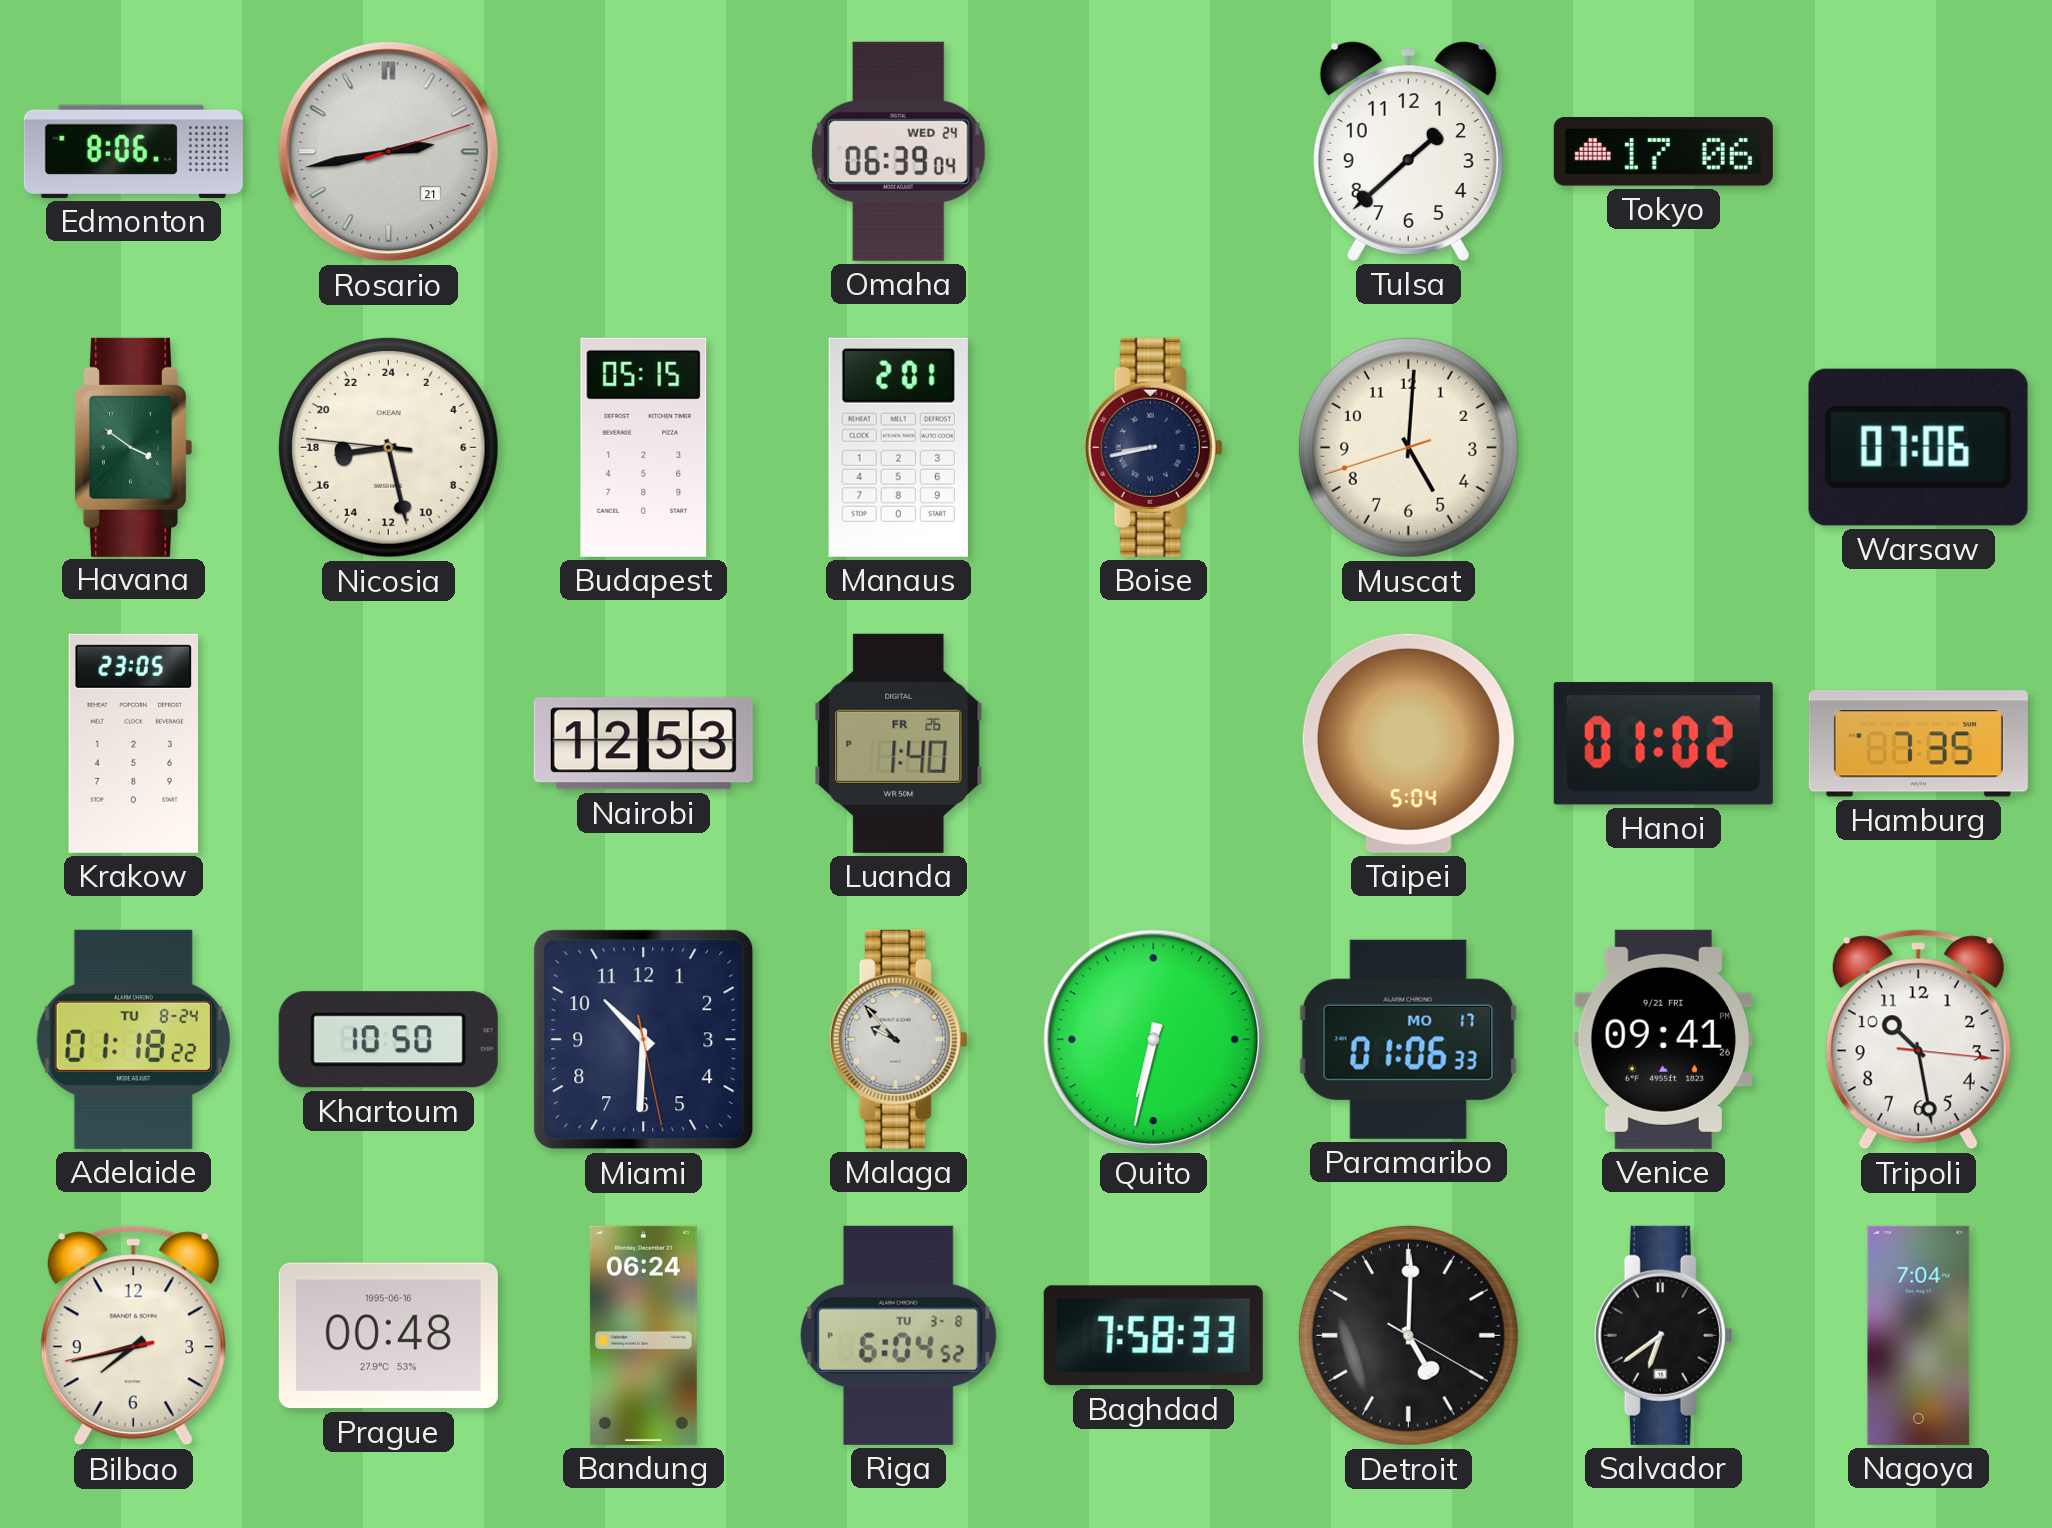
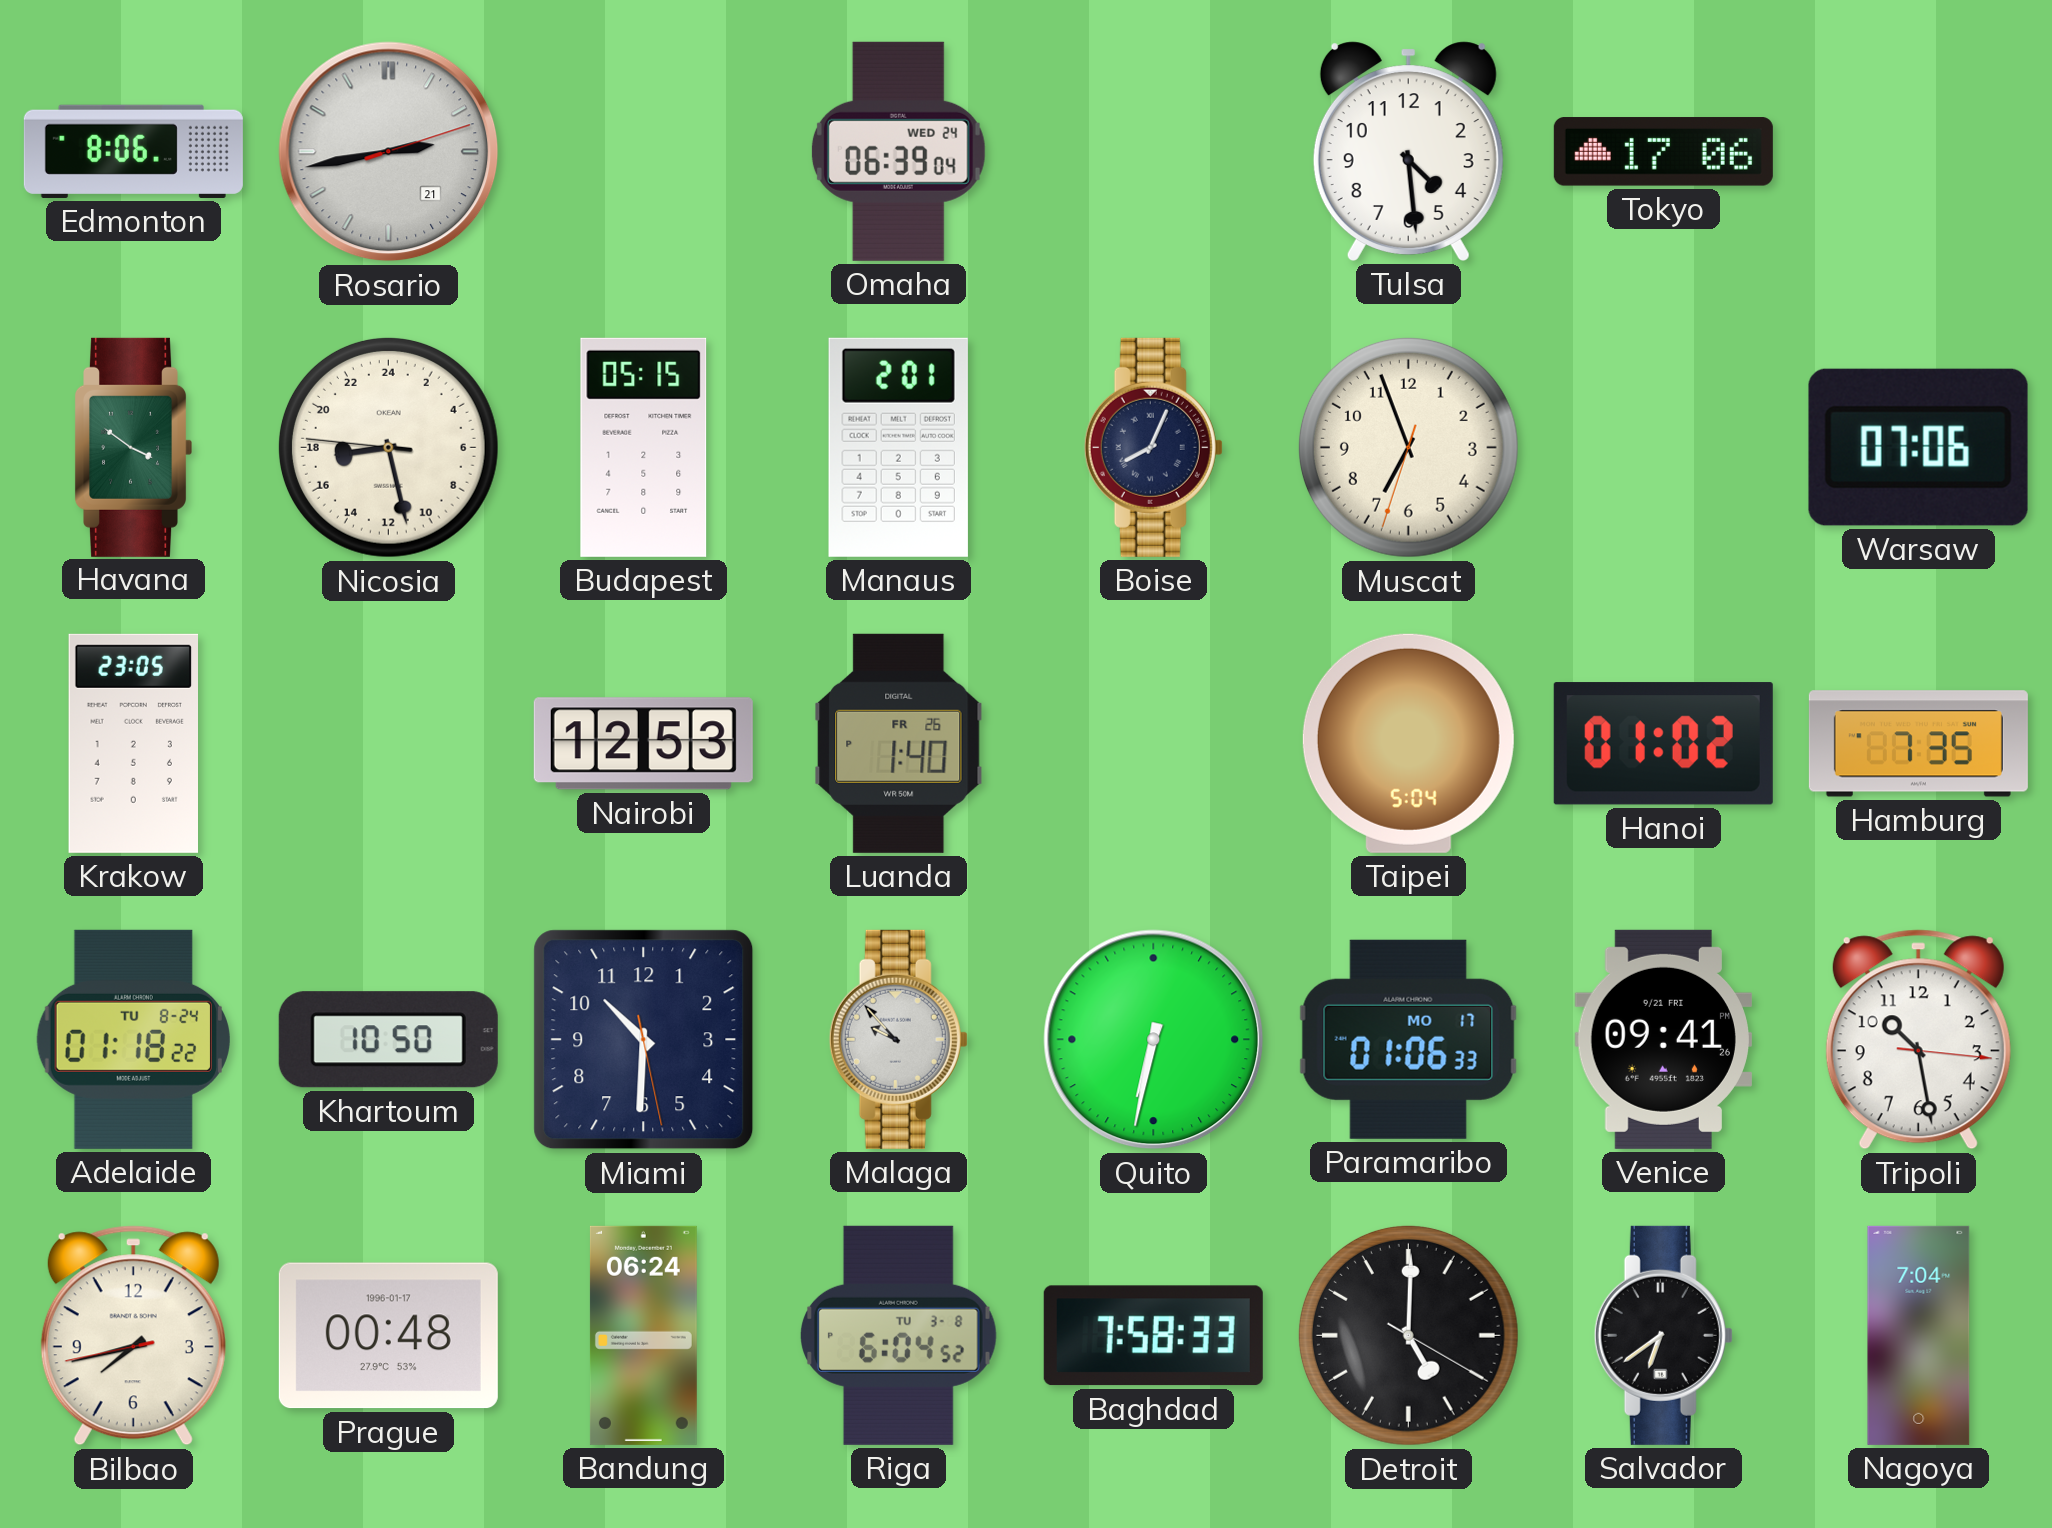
Tulsa: 1:38 -> 4:29 (1408, 151)
Boise: 8:43 -> 8:04 (1153, 447)
Muscat: 5:00 -> 6:56 (1408, 447)
Prague date: 1995-06-16 -> 1996-01-17 (388, 1336)
